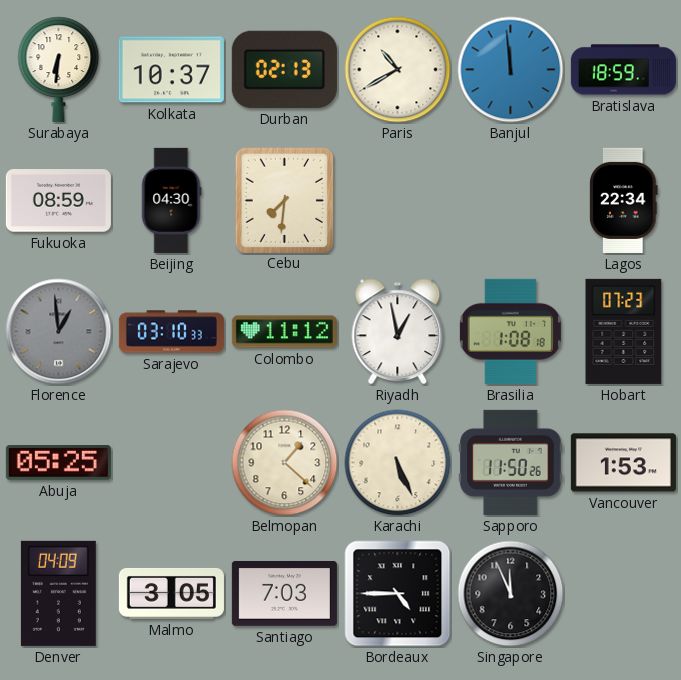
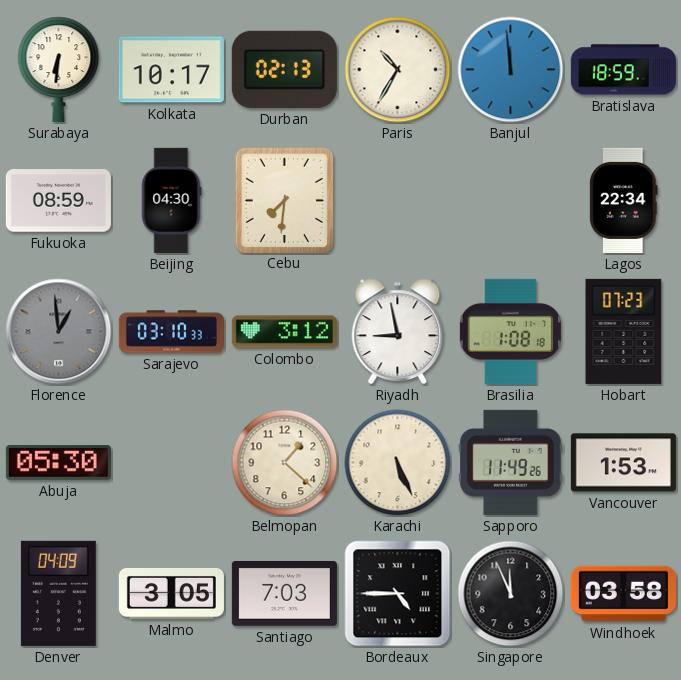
Kolkata: 10:37 -> 10:17 (171, 70)
Paris: 10:40 -> 10:35 (398, 70)
Colombo: 11:12 -> 3:12 (284, 332)
Riyadh: 12:58 -> 8:58 (398, 332)
Abuja: 05:25 -> 05:30 (58, 463)
Sapporo: 11:50 -> 11:49 (511, 462)
Windhoek: none -> 03:58 (623, 594)
